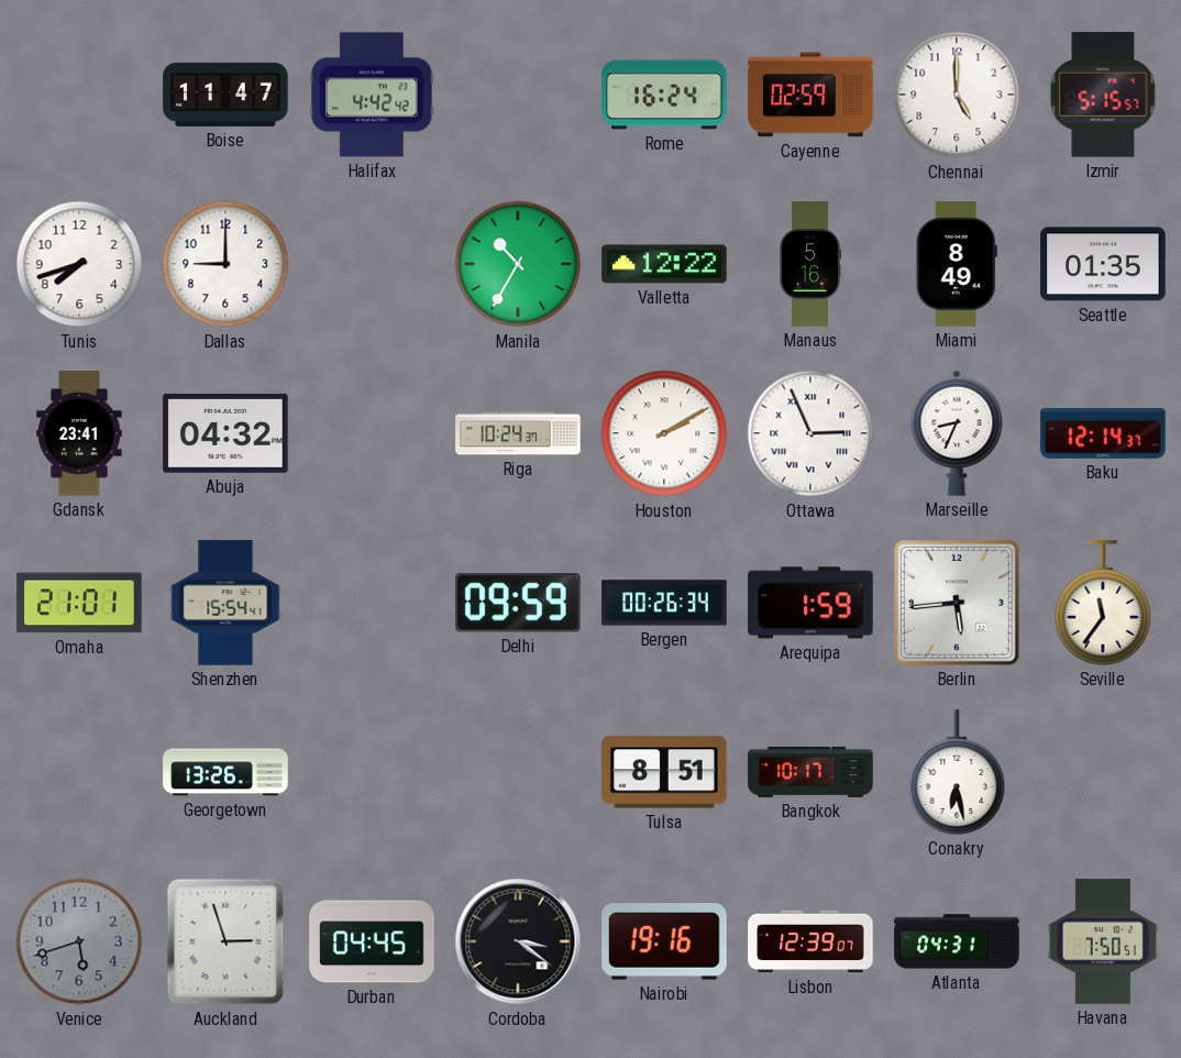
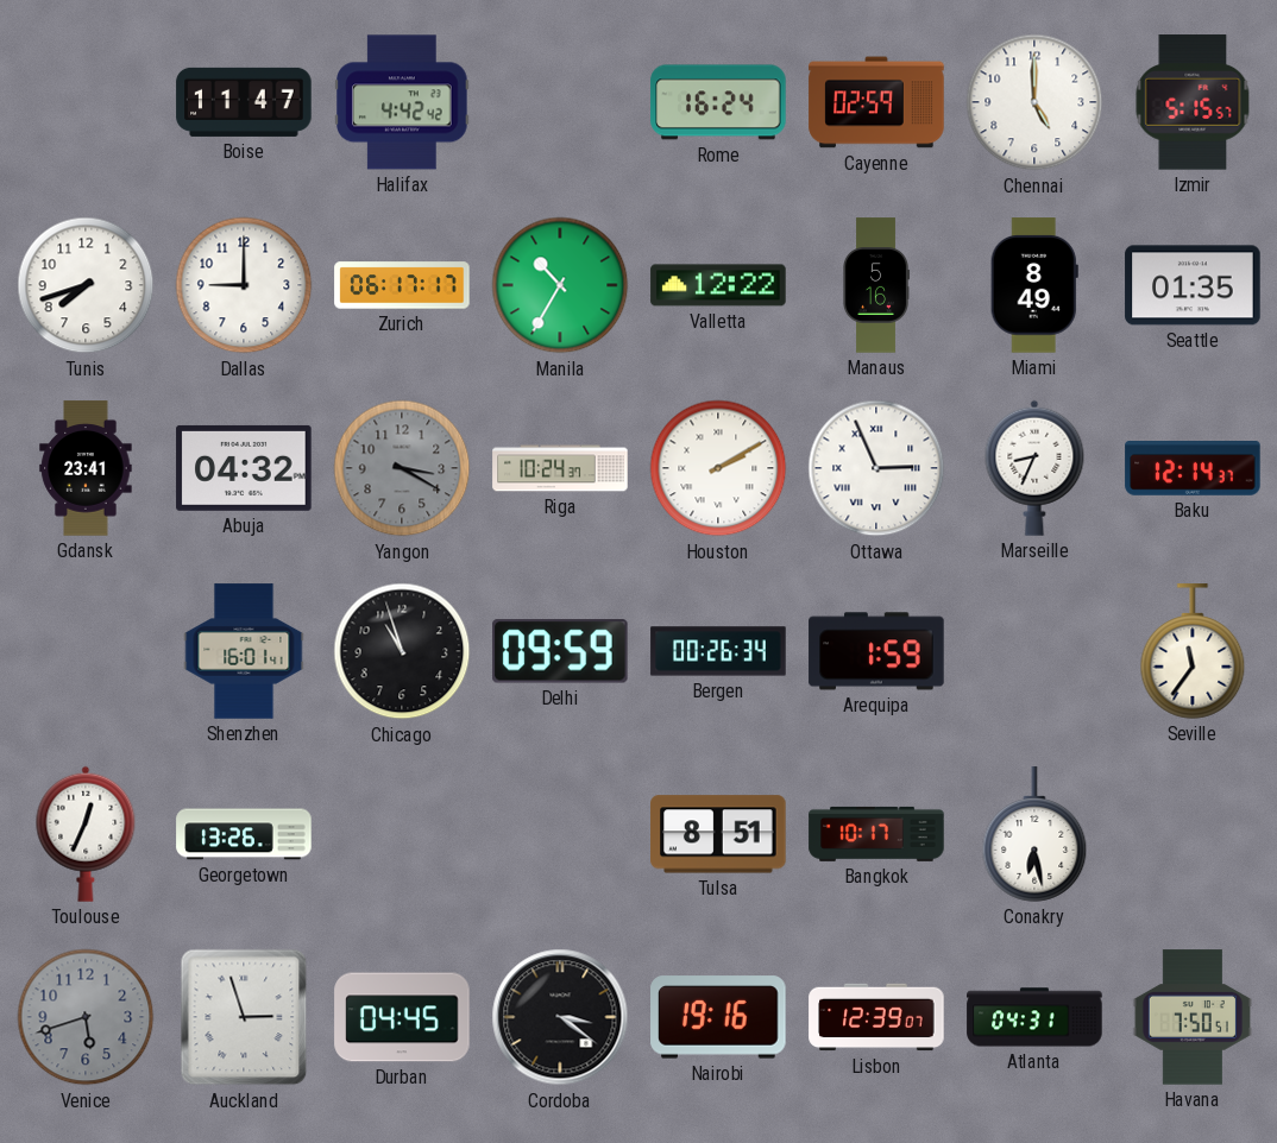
Zurich: none -> 06:17 (402, 285)
Yangon: none -> 3:20 (402, 468)
Omaha: 21:01 -> none (79, 603)
Shenzhen: 15:54 -> 16:01 (244, 651)
Chicago: none -> 10:57 (402, 651)
Berlin: 5:44 -> none (957, 603)
Toulouse: none -> 12:34 (86, 834)
